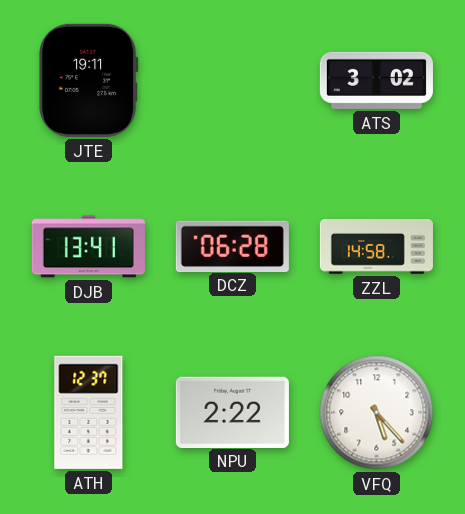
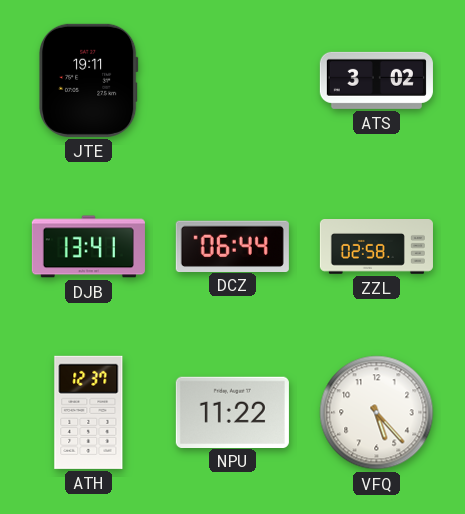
DCZ: 06:28 -> 06:44 (232, 246)
ZZL: 14:58 -> 02:58 (376, 247)
NPU: 2:22 -> 11:22 (232, 412)
